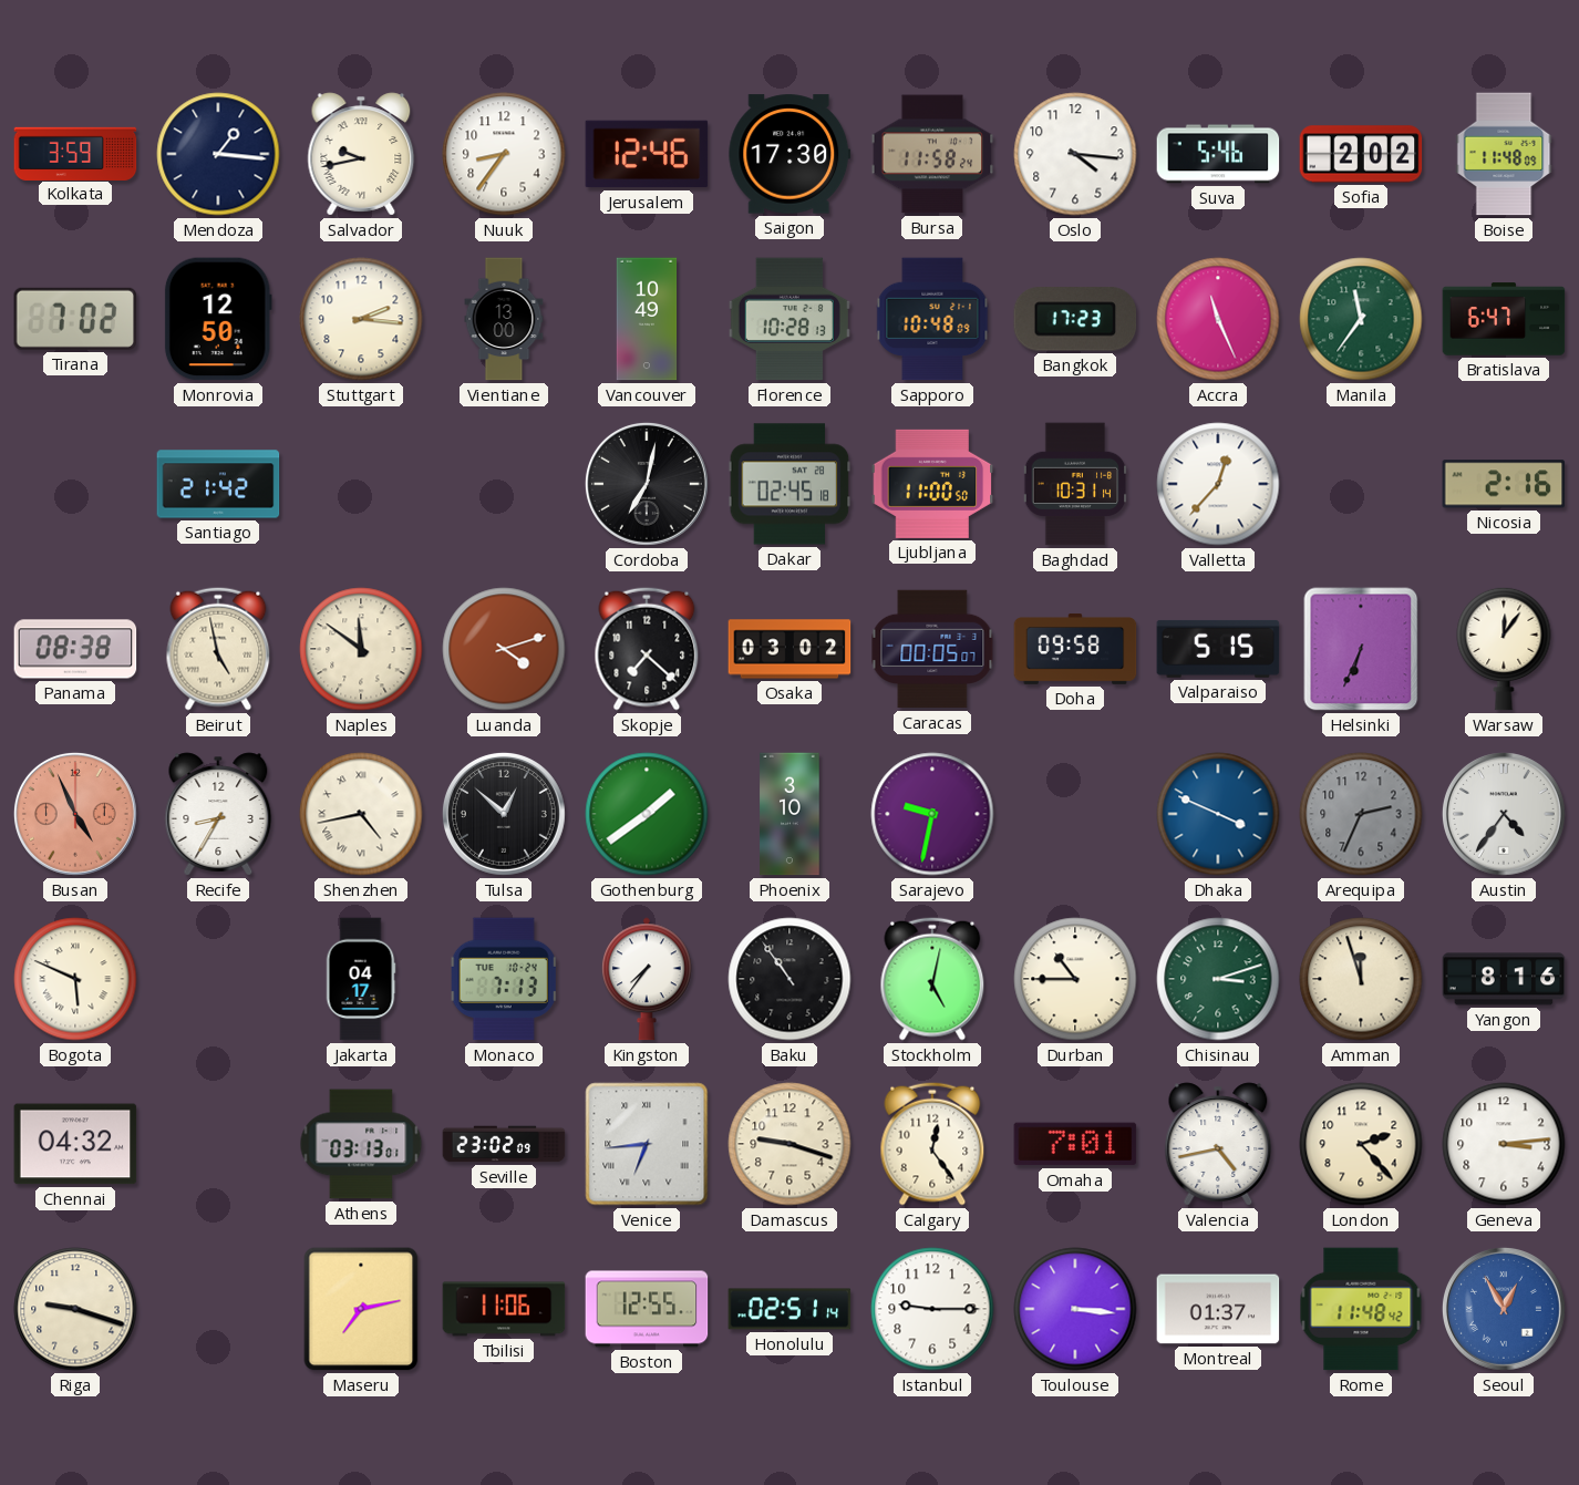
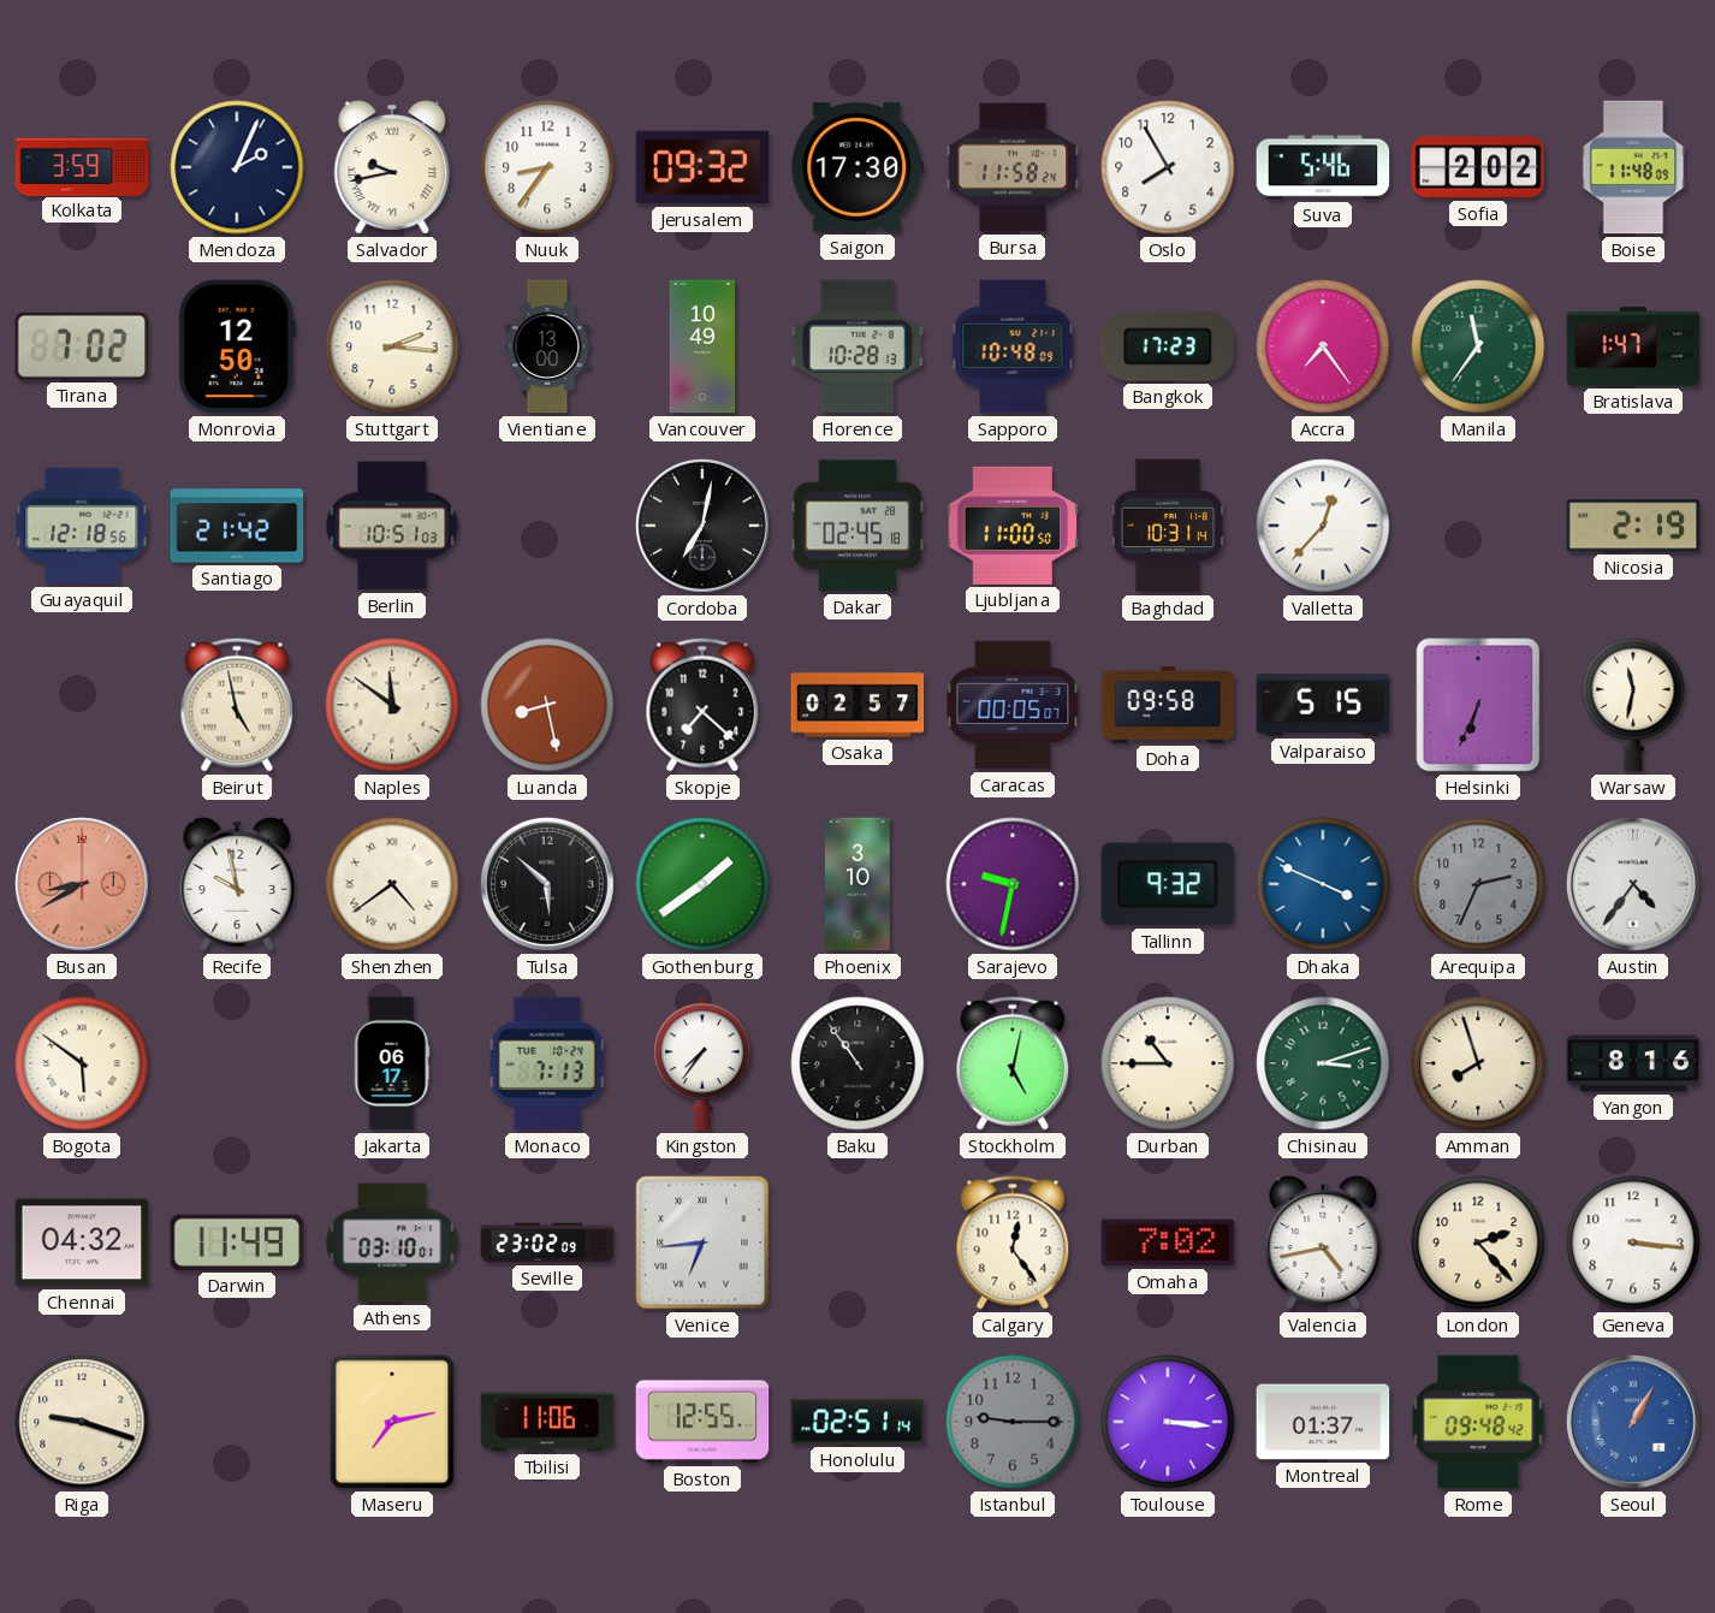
Mendoza: 1:16 -> 2:04 (237, 167)
Jerusalem: 12:46 -> 09:32 (702, 167)
Oslo: 4:16 -> 7:55 (1168, 167)
Accra: 11:26 -> 7:24 (1323, 346)
Bratislava: 6:47 -> 1:47 (1633, 346)
Guayaquil: none -> 12:18 (82, 526)
Berlin: none -> 10:51 (392, 526)
Nicosia: 2:16 -> 2:19 (1633, 526)
Panama: 08:38 -> none (75, 649)
Luanda: 4:12 -> 8:28 (547, 705)
Osaka: 03:02 -> 02:57 (857, 705)
Warsaw: 12:06 -> 11:32 (1633, 705)
Busan: 4:56 -> 8:40 (82, 884)
Recife: 8:35 -> 9:58 (237, 884)
Shenzhen: 4:43 -> 4:39 (392, 884)
Tulsa: 12:52 -> 5:52 (547, 884)
Tallinn: none -> 9:32 (1168, 884)
Bogota: 5:49 -> 5:51 (82, 1063)
Jakarta: 04:17 -> 06:17 (392, 1063)
Amman: 11:57 -> 7:57 (1478, 1063)
Darwin: none -> 11:49 (237, 1243)
Athens: 03:13 -> 03:10 (392, 1243)
Damascus: 9:18 -> none (789, 1144)
Omaha: 7:01 -> 7:02 (1168, 1243)
Geneva: 3:14 -> 3:16 (1633, 1243)
Istanbul dial: white -> grey (1013, 1422)
Rome: 11:48 -> 09:48 (1478, 1422)
Seoul: 12:55 -> 1:05 (1633, 1422)
